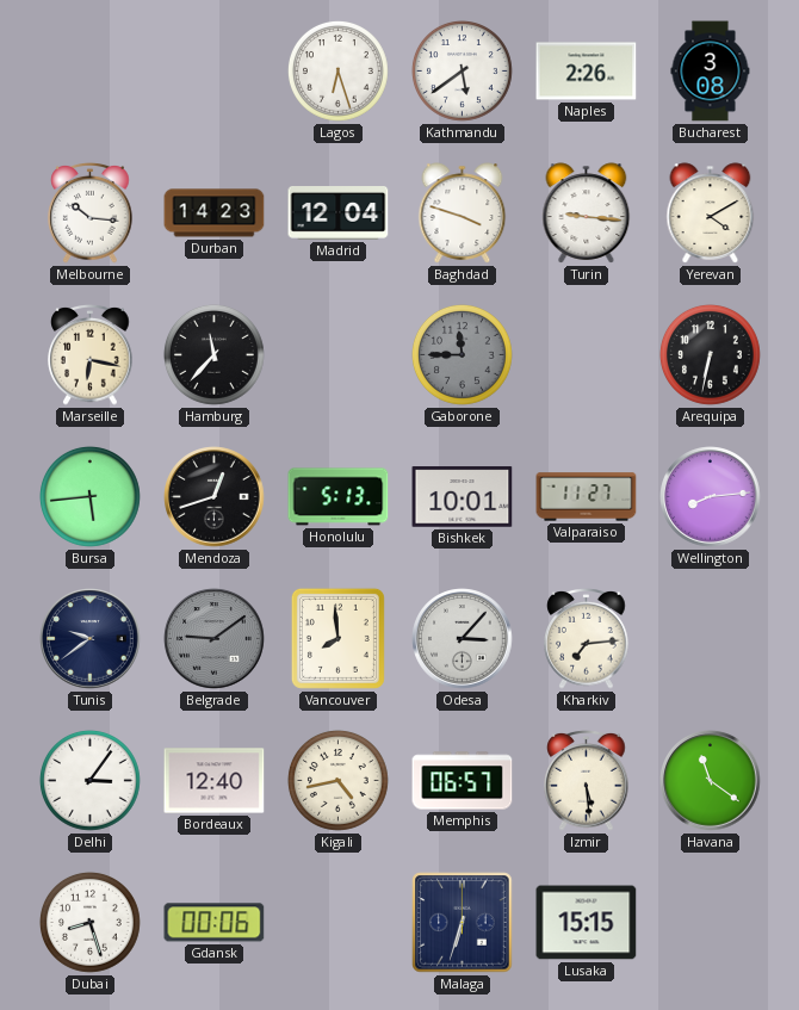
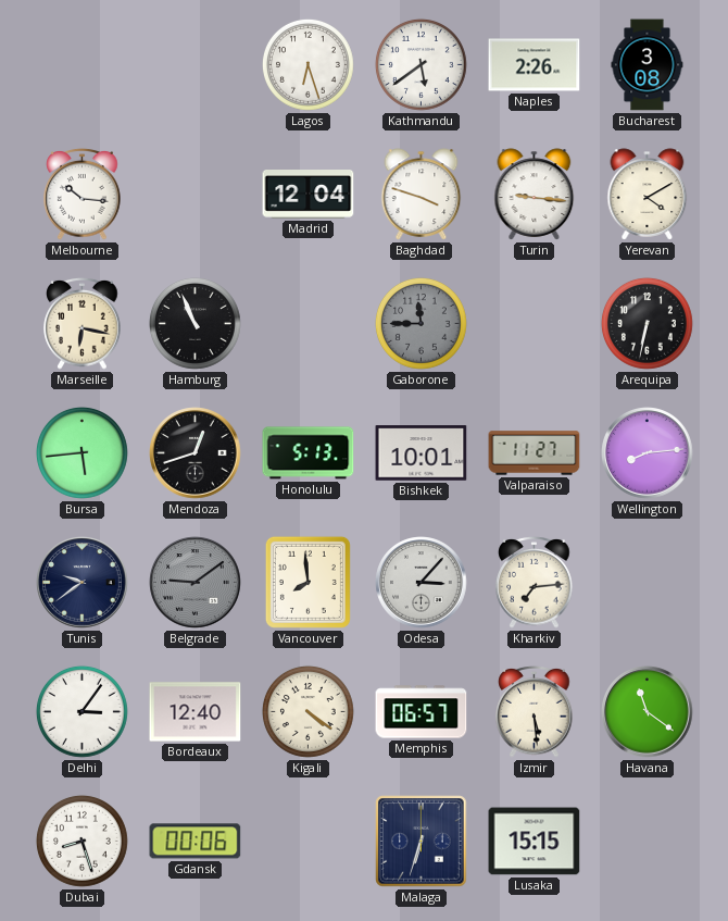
Durban: 14:23 -> none (215, 213)
Hamburg: 11:37 -> 10:56 (194, 323)
Kigali: 4:43 -> 4:21 (307, 711)
